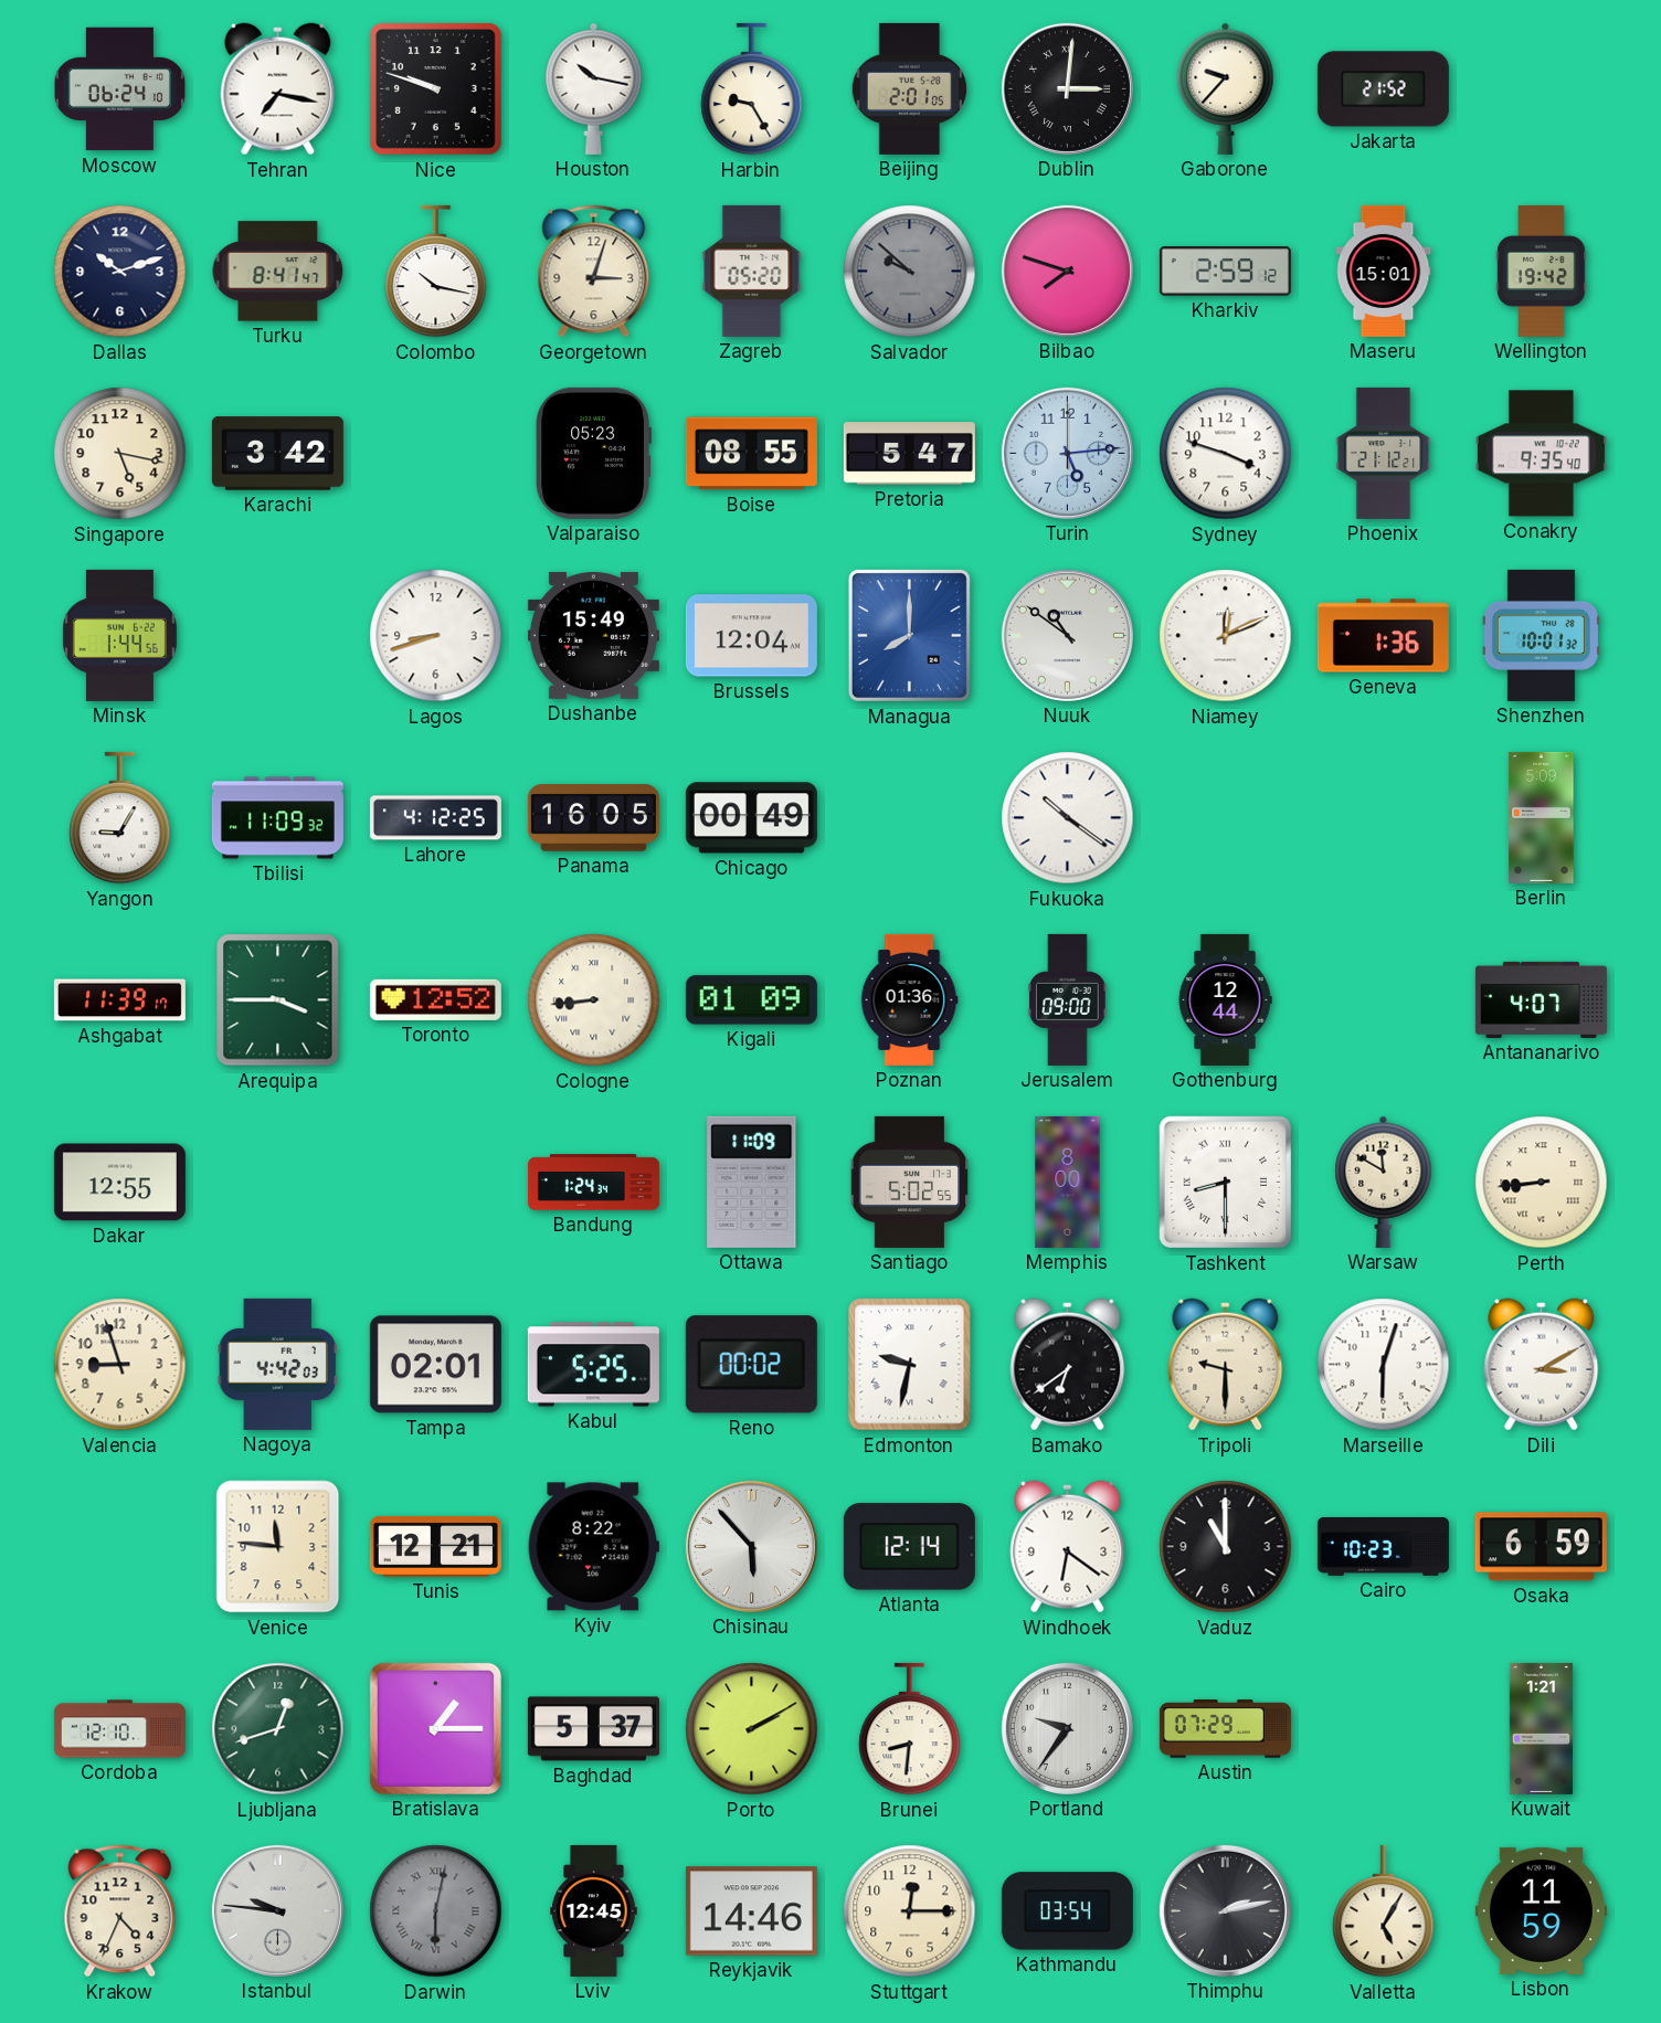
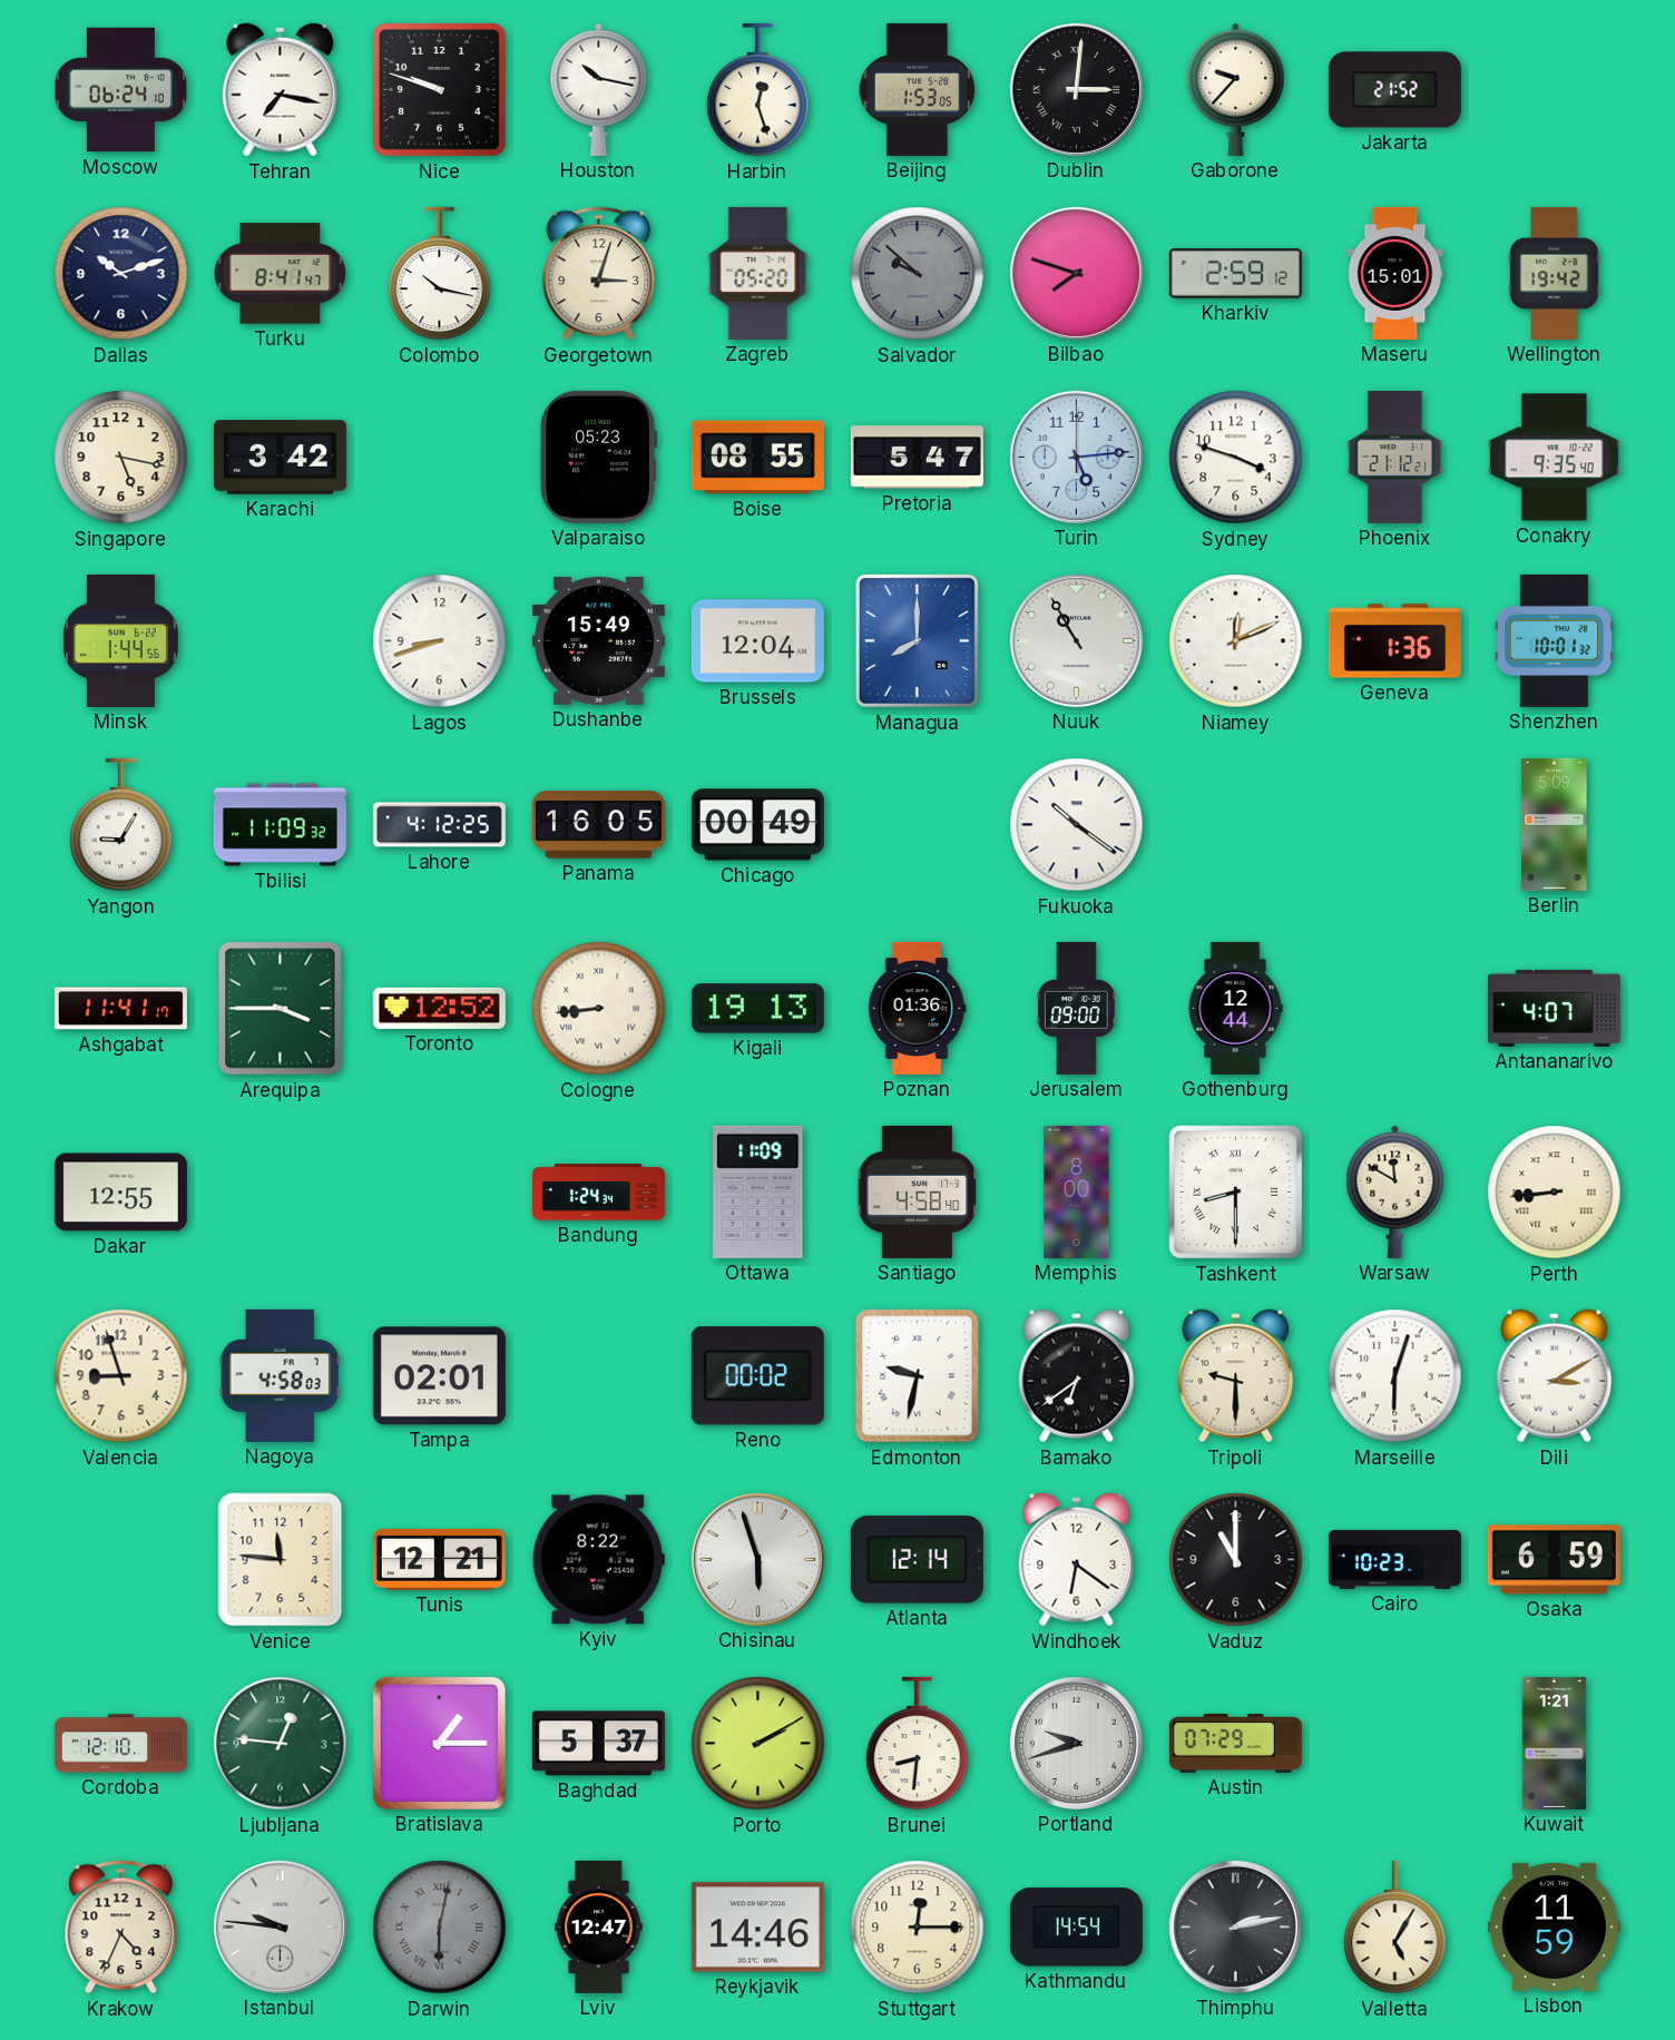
Harbin: 9:25 -> 12:27 (758, 90)
Beijing: 2:01 -> 1:53 (917, 89)
Nuuk: 10:51 -> 10:55 (1076, 640)
Ashgabat: 11:39 -> 11:41 (120, 1009)
Kigali: 01:09 -> 19:13 (757, 1009)
Santiago: 5:02 -> 4:58 (918, 1191)
Nagoya: 4:42 -> 4:58 (280, 1375)
Kabul: 5:25 -> none (593, 1365)
Chisinau: 5:53 -> 5:57 (757, 1559)
Ljubljana: 12:42 -> 12:46 (281, 1744)
Portland: 9:36 -> 9:42 (1076, 1743)
Lviv: 12:45 -> 12:47 (599, 1926)
Kathmandu: 03:54 -> 14:54 (1076, 1928)
